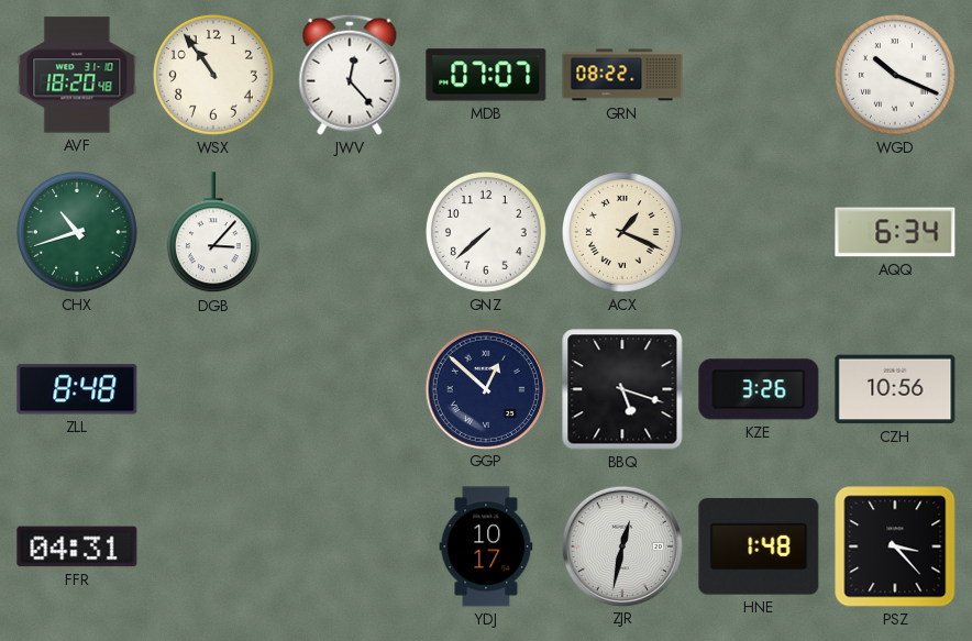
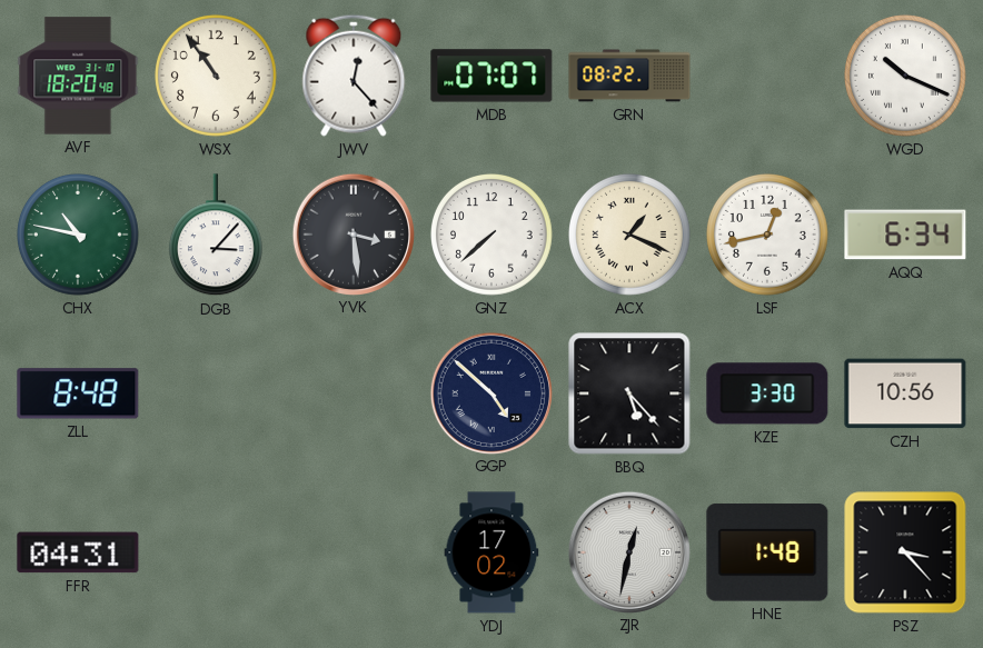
CHX: 10:42 -> 10:47 (79, 236)
YVK: none -> 3:29 (353, 233)
LSF: none -> 12:43 (768, 236)
GGP: 12:52 -> 4:52 (490, 392)
BBQ: 5:18 -> 5:23 (629, 393)
KZE: 3:26 -> 3:30 (767, 393)
YDJ: 10:17 -> 17:02 (491, 552)
